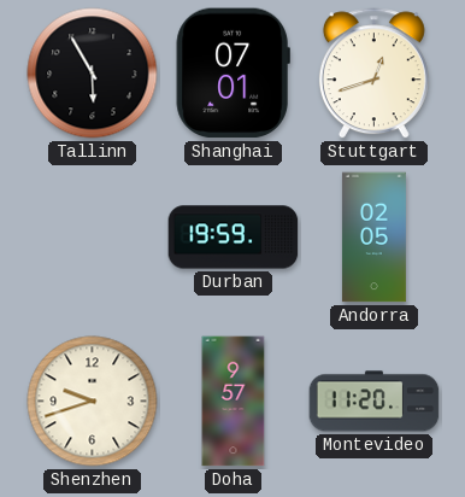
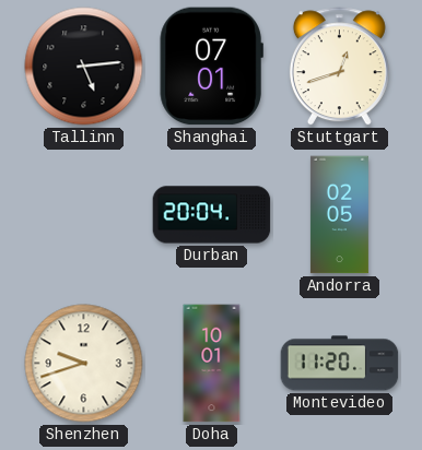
Tallinn: 5:55 -> 5:14 (84, 67)
Durban: 19:59 -> 20:04 (212, 215)
Doha: 9:57 -> 10:01 (212, 364)
